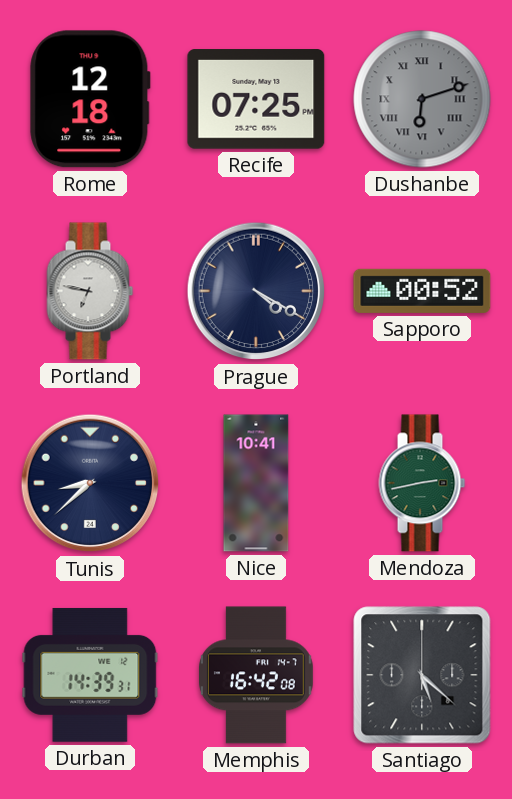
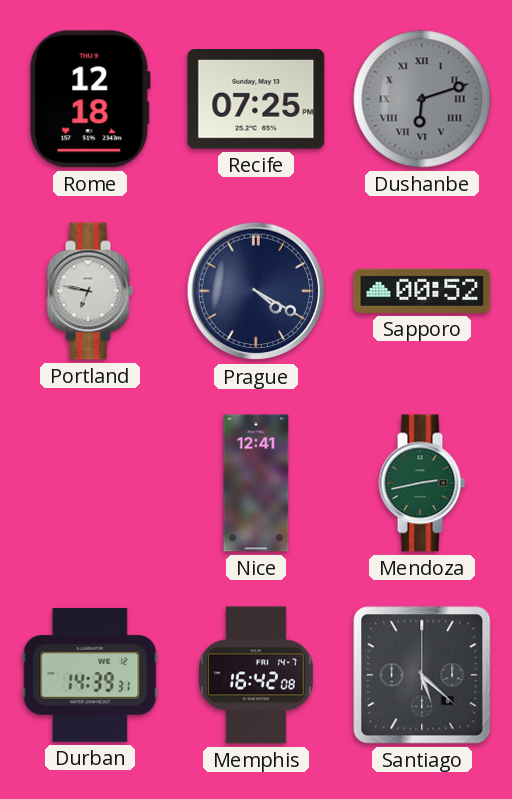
Tunis: 8:38 -> none (90, 483)
Nice: 10:41 -> 12:41 (256, 483)
